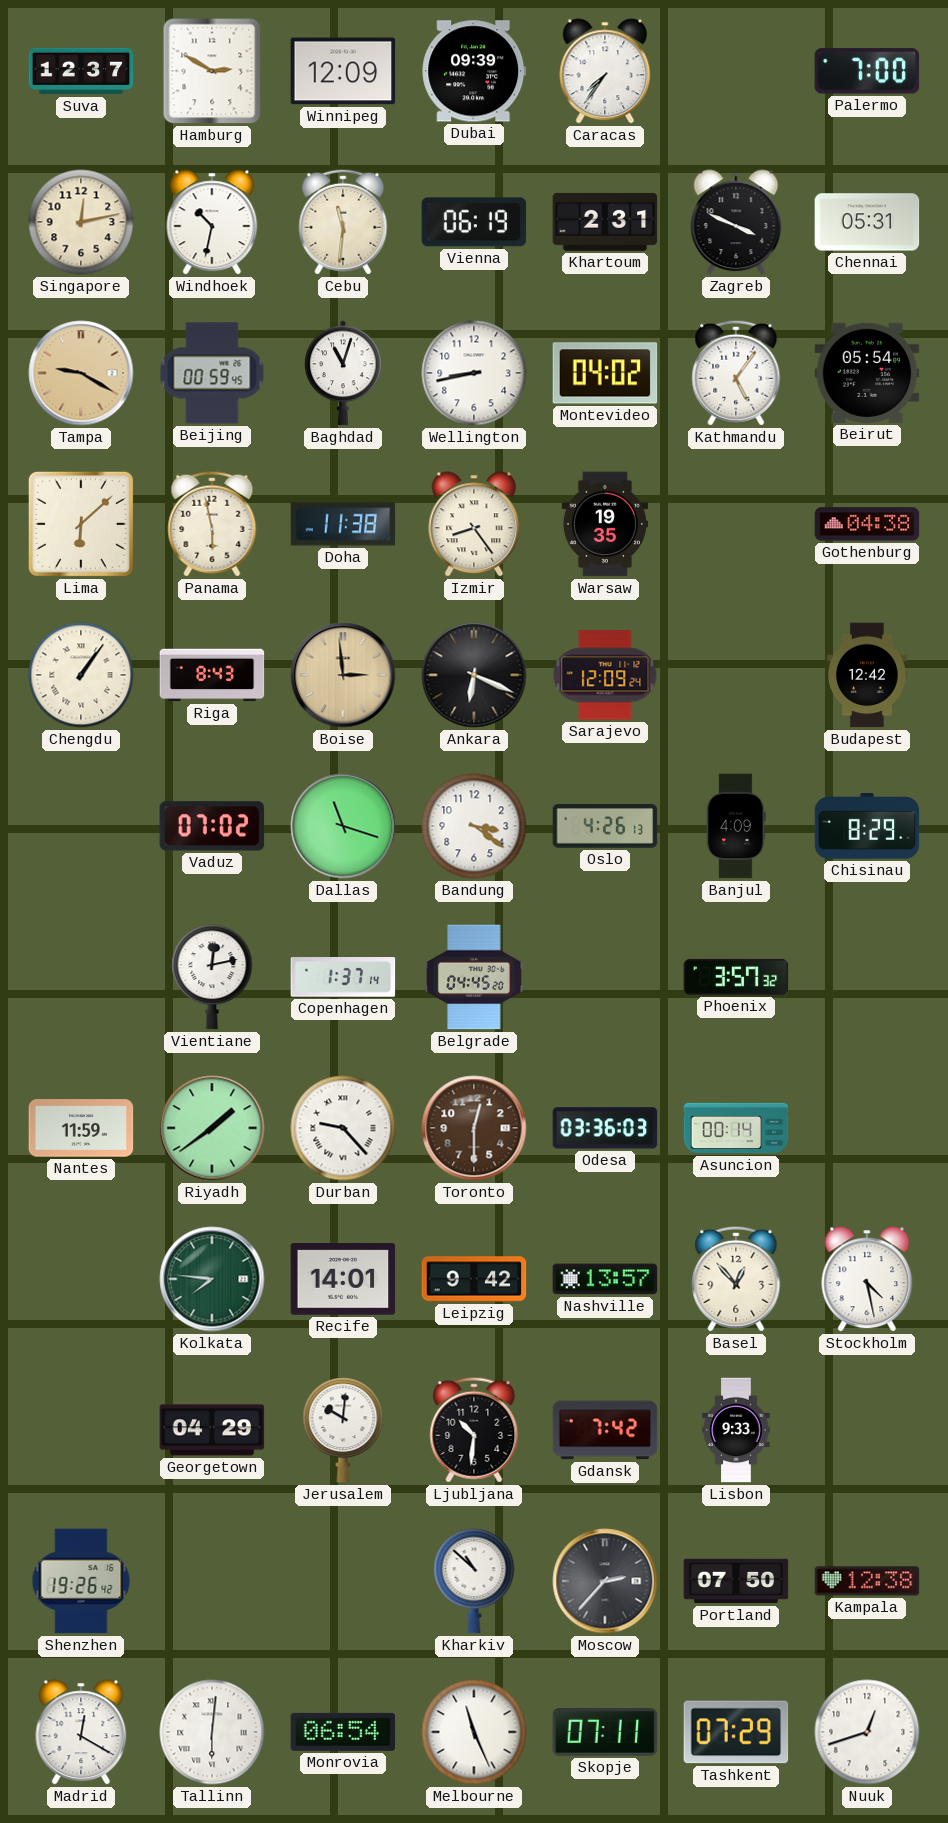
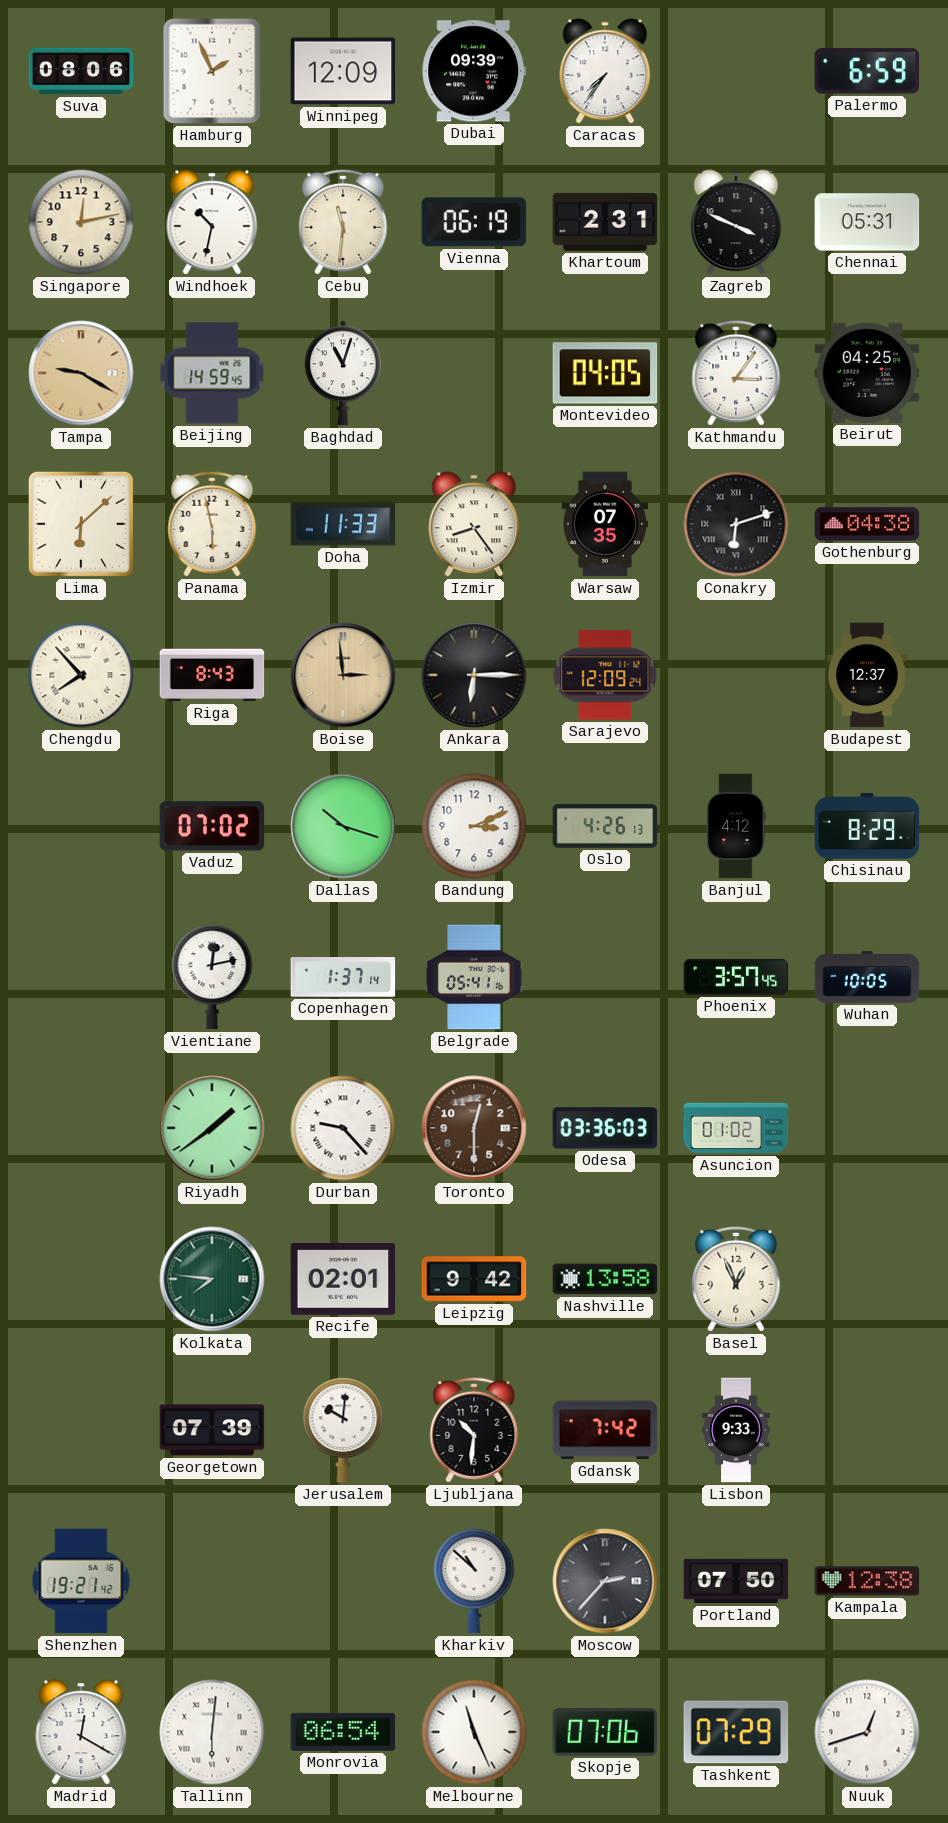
Suva: 12:37 -> 08:06 (81, 71)
Hamburg: 2:50 -> 1:56 (212, 71)
Palermo: 7:00 -> 6:59 (867, 71)
Beijing: 00:59 -> 14:59 (212, 373)
Wellington: 8:43 -> none (474, 373)
Montevideo: 04:02 -> 04:05 (605, 373)
Kathmandu: 5:06 -> 3:06 (736, 373)
Beirut: 05:54 -> 04:25 (867, 373)
Doha: 11:38 -> 11:33 (343, 524)
Warsaw: 19:35 -> 07:35 (605, 524)
Conakry: none -> 6:12 (736, 524)
Chengdu: 1:06 -> 7:53 (81, 675)
Ankara: 6:19 -> 6:15 (474, 675)
Budapest: 12:42 -> 12:37 (868, 675)
Dallas: 11:18 -> 10:18 (343, 826)
Bandung: 3:21 -> 3:11 (474, 826)
Banjul: 4:09 -> 4:12 (736, 826)
Belgrade: 04:45 -> 05:41 (474, 977)
Phoenix: 3:57:32 -> 3:57:45 (736, 977)
Wuhan: none -> 10:05 (867, 977)
Nantes: 11:59 -> none (81, 1128)
Asuncion: 00:14 -> 01:02 (736, 1128)
Recife: 14:01 -> 02:01 (343, 1279)
Nashville: 13:57 -> 13:58 (605, 1279)
Basel: 12:53 -> 12:56 (736, 1279)
Stockholm: 4:28 -> none (867, 1279)
Georgetown: 04:29 -> 07:39 (212, 1430)
Shenzhen: 19:26 -> 19:21 (81, 1581)
Skopje: 07:11 -> 07:06 (605, 1733)
